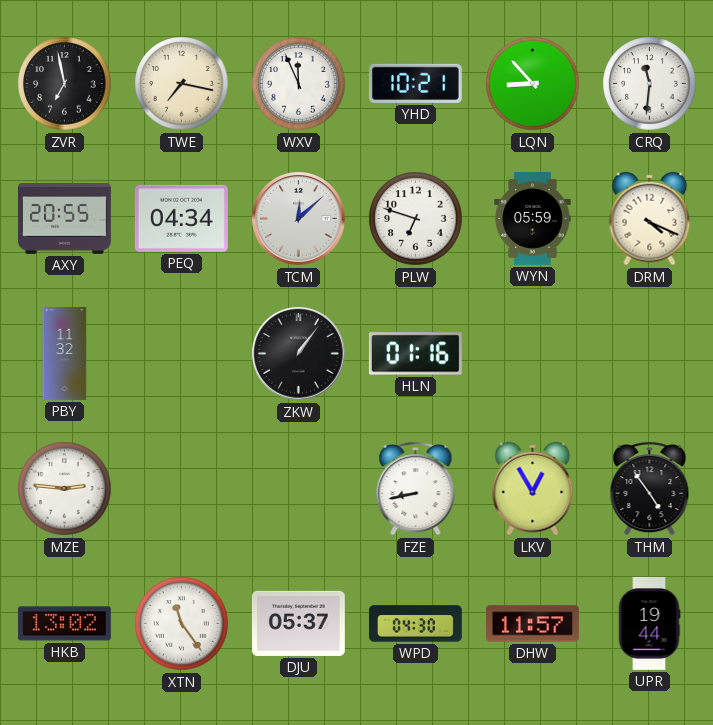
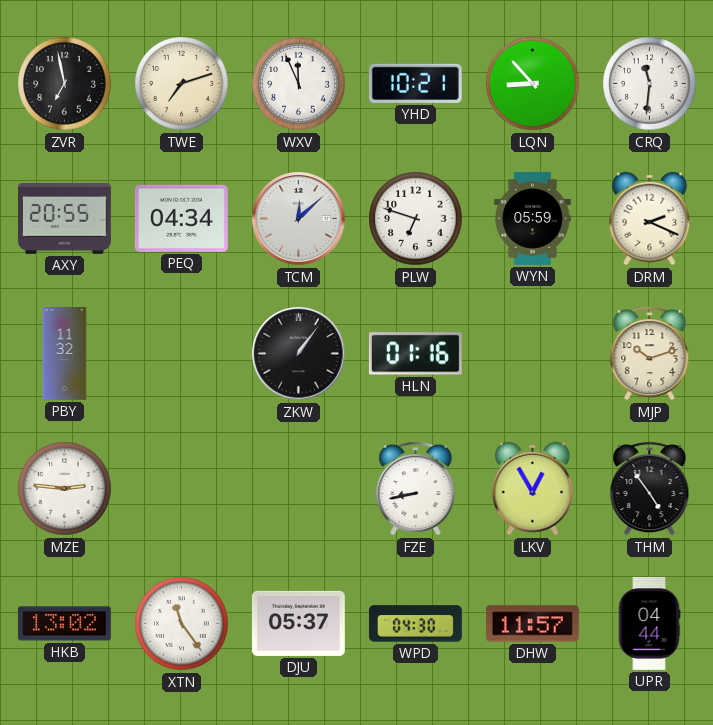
TWE: 7:17 -> 7:12 (182, 84)
DRM: 4:19 -> 2:19 (650, 219)
MJP: none -> 10:12 (650, 353)
UPR: 19:44 -> 04:44 (649, 623)
